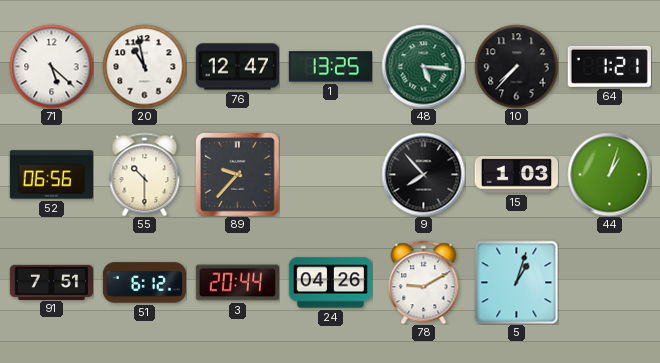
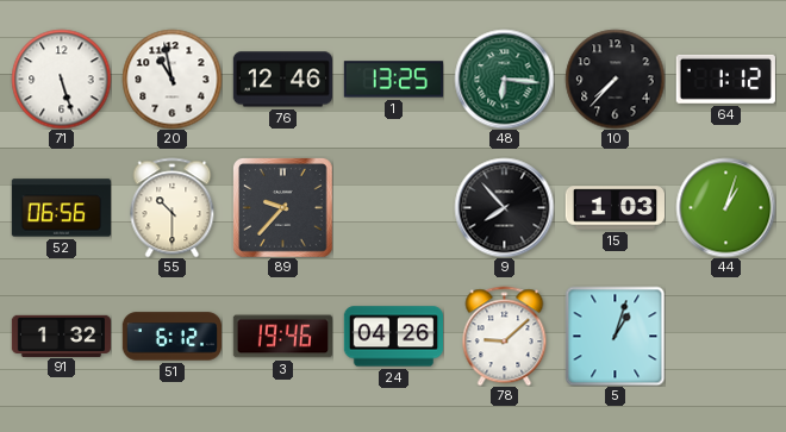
71: 5:22 -> 5:27 (61, 79)
76: 12:47 -> 12:46 (282, 80)
48: 5:16 -> 6:16 (504, 79)
64: 1:21 -> 1:12 (725, 79)
91: 7:51 -> 1:32 (61, 336)
3: 20:44 -> 19:46 (282, 337)
78: 9:10 -> 9:08 (505, 336)
